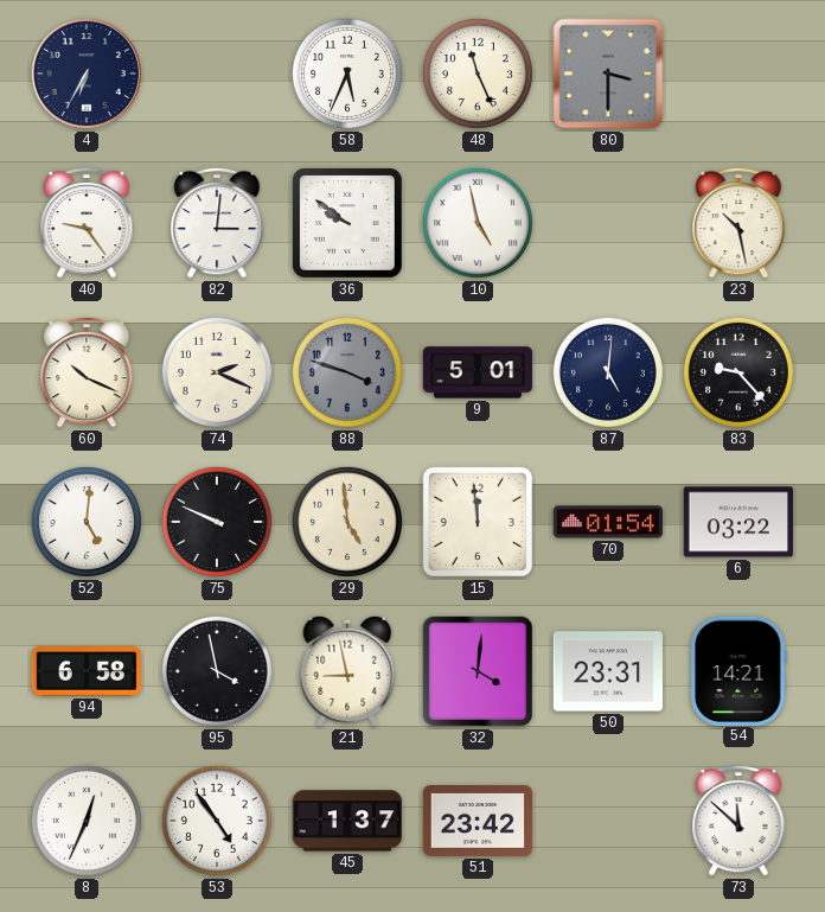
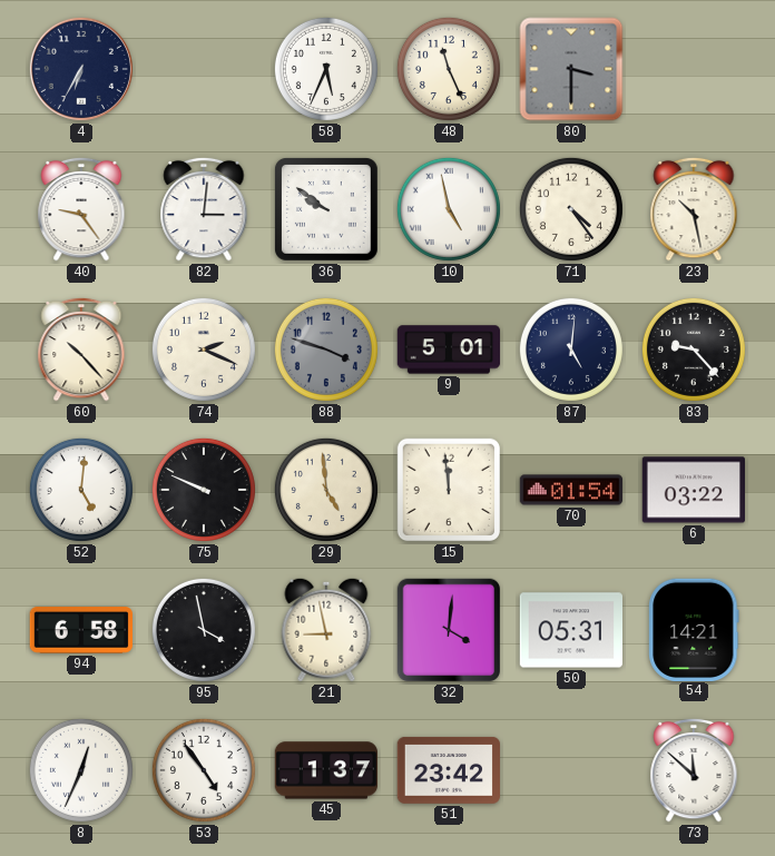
71: none -> 4:24 (571, 209)
60: 10:19 -> 10:23 (81, 350)
50: 23:31 -> 05:31 (571, 630)
